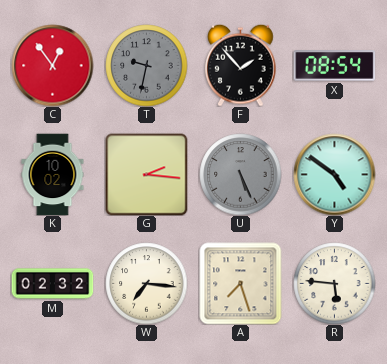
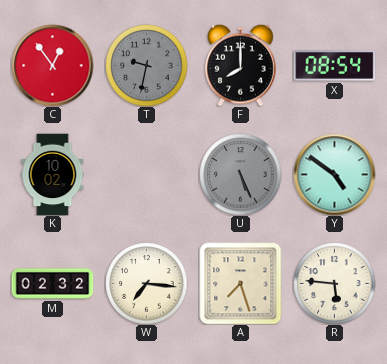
F: 1:53 -> 8:00 (241, 65)
G: 2:16 -> none (146, 174)
